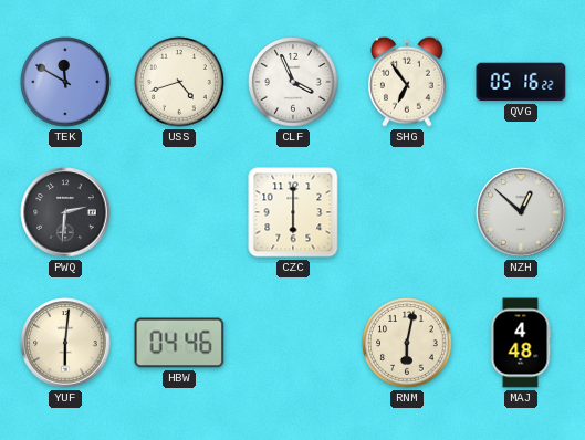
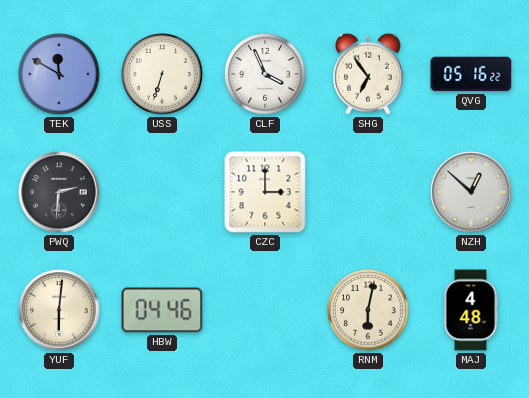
USS: 4:42 -> 6:33 (162, 74)
CZC: 6:00 -> 3:00 (265, 192)
